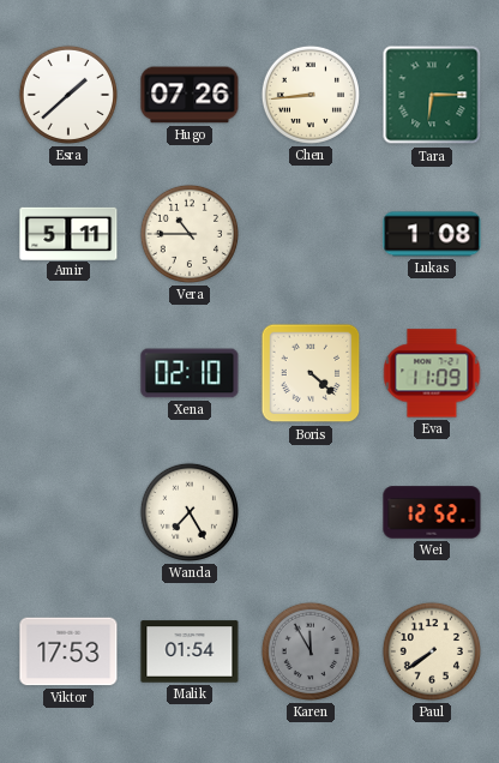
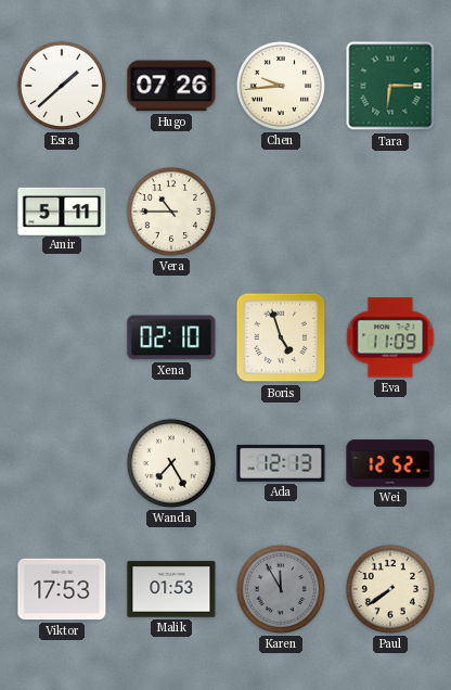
Chen: 8:44 -> 9:44 (281, 86)
Lukas: 1:08 -> none (432, 234)
Boris: 4:22 -> 4:57 (281, 337)
Ada: none -> 12:13 (281, 463)
Malik: 01:54 -> 01:53 (171, 589)
